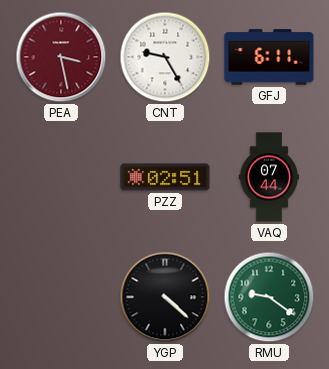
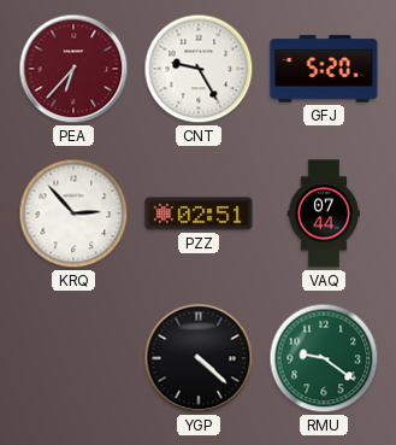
PEA: 3:28 -> 6:37 (73, 69)
GFJ: 6:11 -> 5:20 (324, 69)
KRQ: none -> 2:53 (73, 213)
